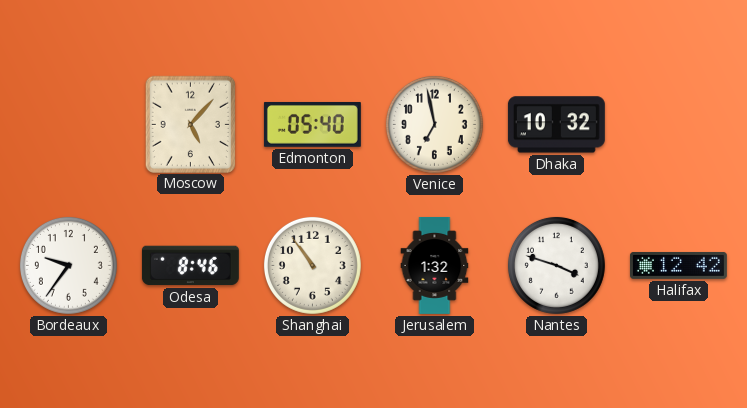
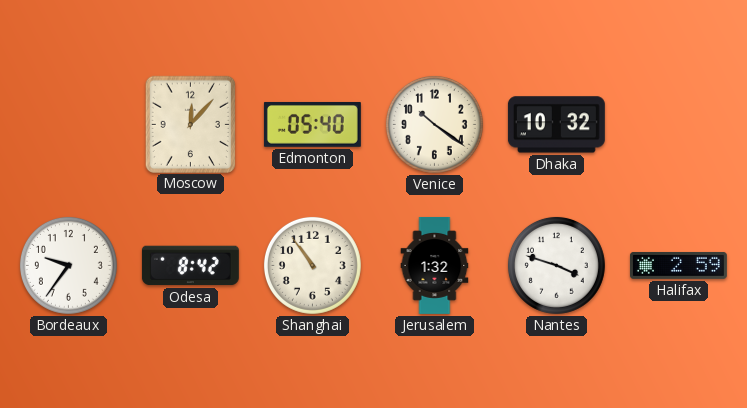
Moscow: 5:07 -> 12:07 (190, 124)
Venice: 6:58 -> 10:21 (434, 124)
Odesa: 8:46 -> 8:42 (190, 266)
Halifax: 12:42 -> 2:59 (678, 265)
